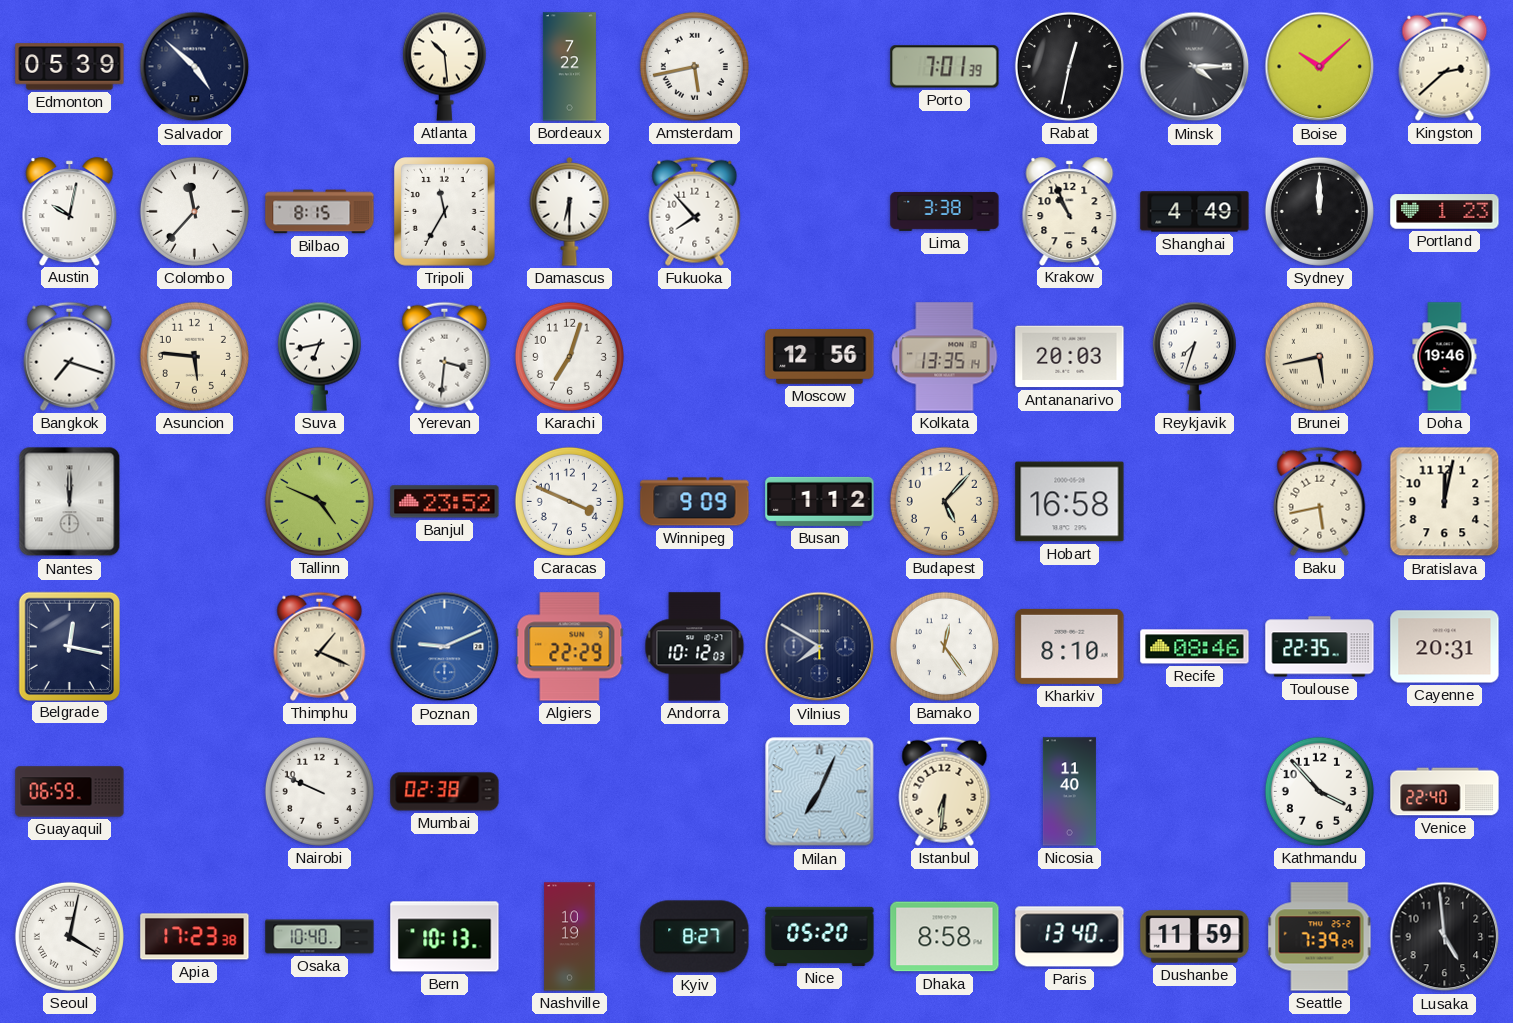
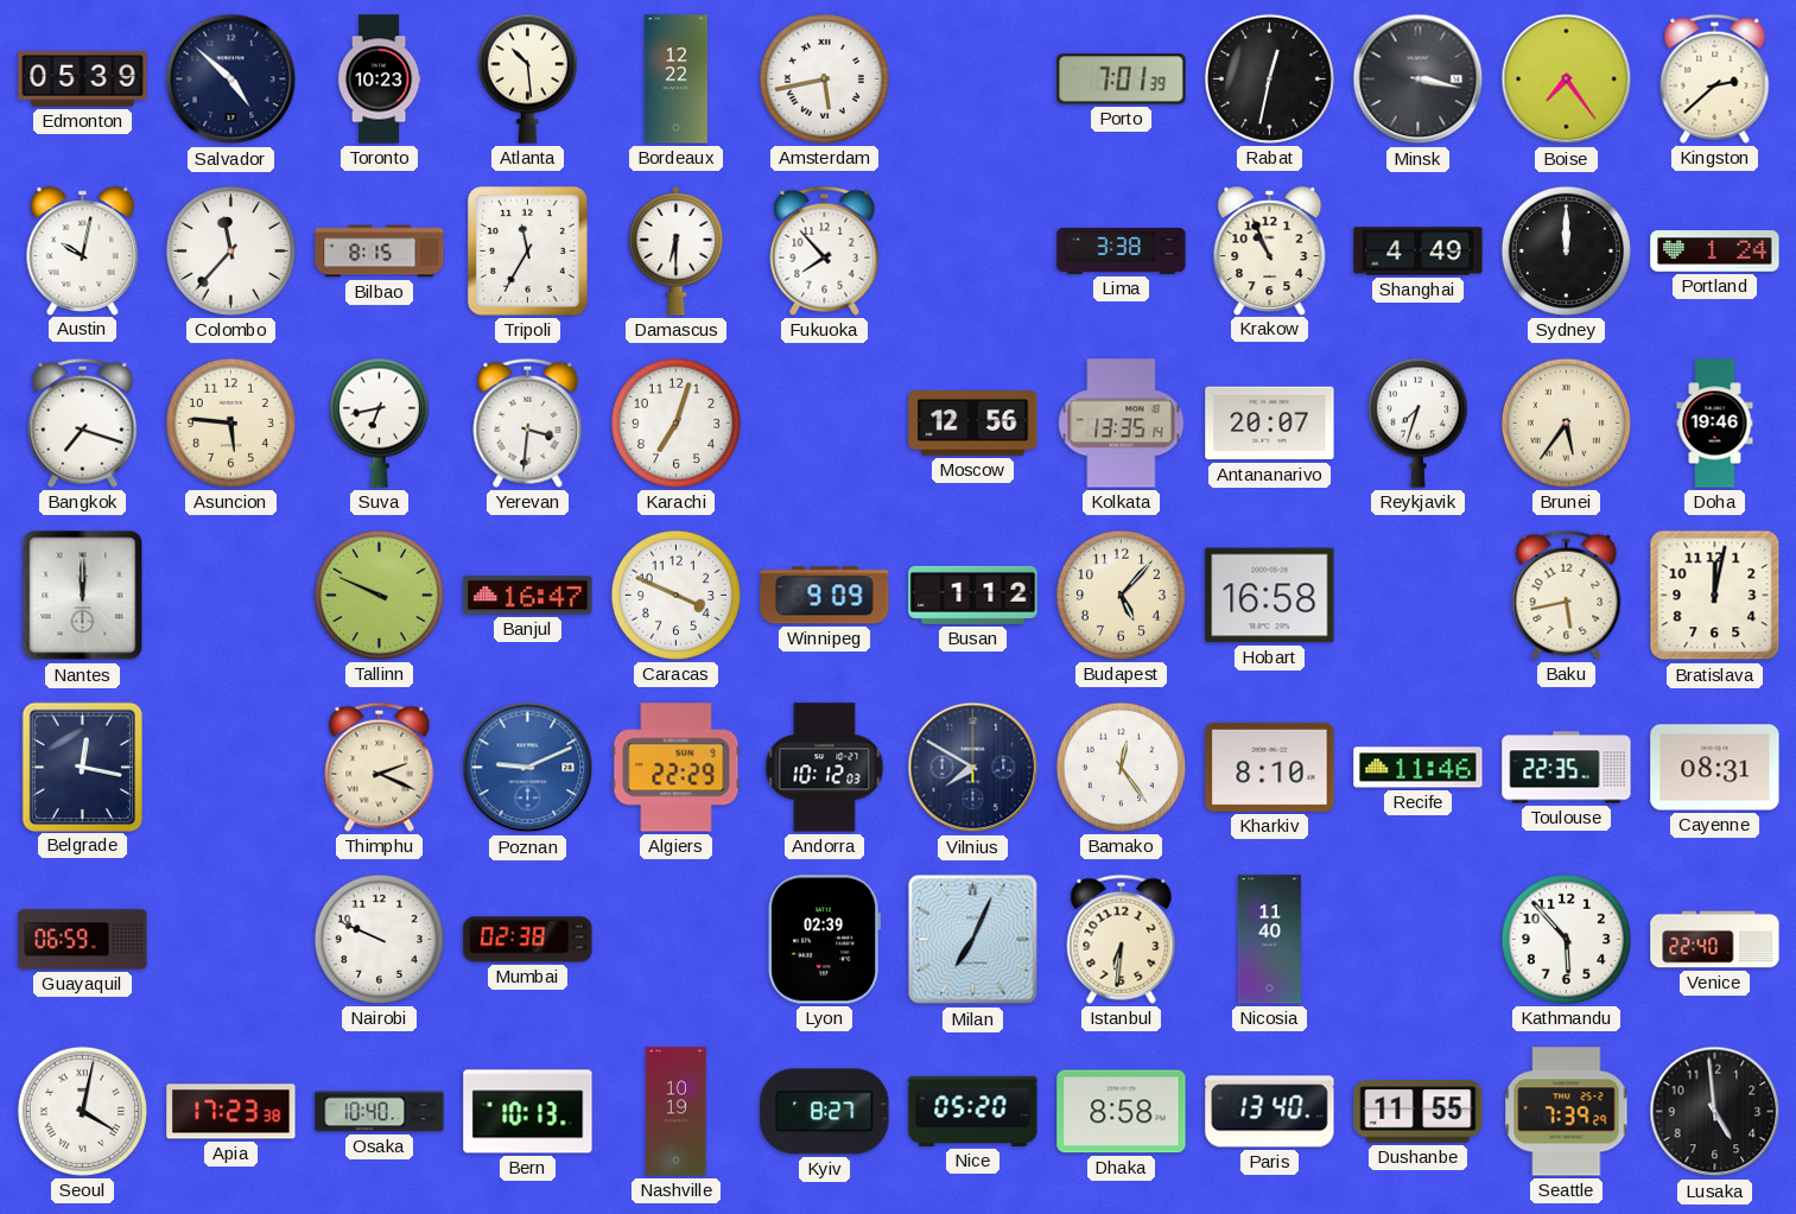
Toronto: none -> 10:23 (379, 80)
Bordeaux: 7:22 -> 12:22 (675, 80)
Minsk: 4:15 -> 3:17 (1419, 80)
Boise: 10:08 -> 7:24 (1567, 80)
Portland: 1:23 -> 1:24 (1715, 252)
Antananarivo: 20:03 -> 20:07 (1270, 424)
Brunei: 5:43 -> 5:36 (1566, 422)
Tallinn: 4:49 -> 9:49 (379, 595)
Banjul: 23:52 -> 16:47 (528, 596)
Thimphu: 1:19 -> 2:19 (380, 767)
Recife: 08:46 -> 11:46 (1419, 768)
Cayenne: 20:31 -> 08:31 (1715, 768)
Lyon: none -> 02:39 (825, 940)
Kathmandu: 3:53 -> 5:53 (1566, 939)
Dushanbe: 11:59 -> 11:55 (1419, 1112)
